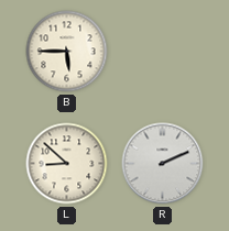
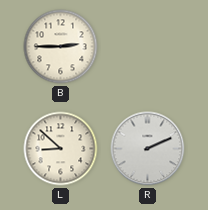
B: 5:45 -> 2:45 (61, 47)
